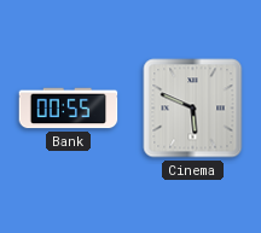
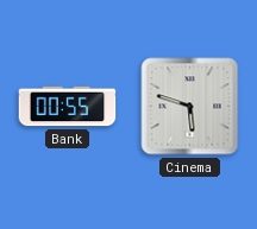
Cinema: 5:49 -> 5:48 (190, 107)
